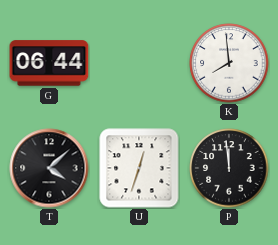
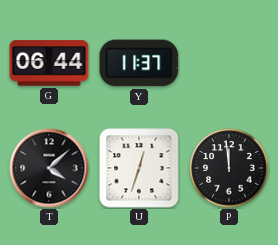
Y: none -> 11:37 (139, 63)
K: 7:59 -> none (229, 63)
